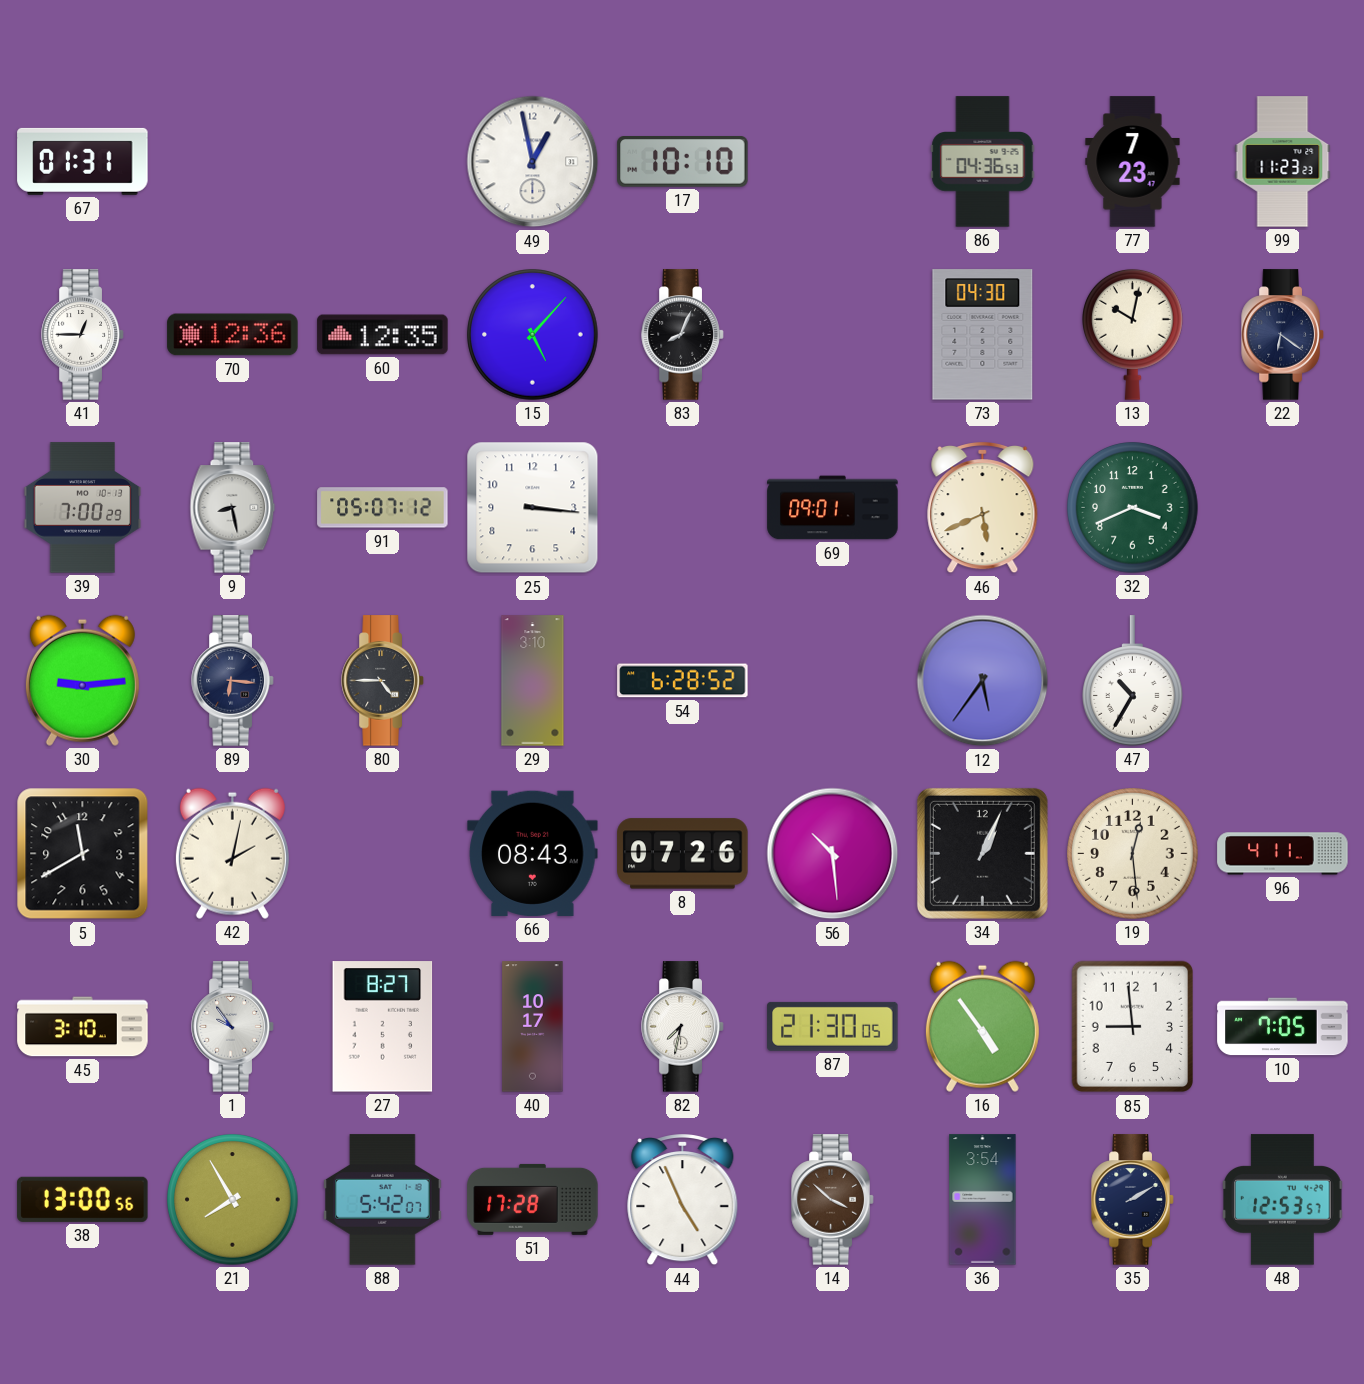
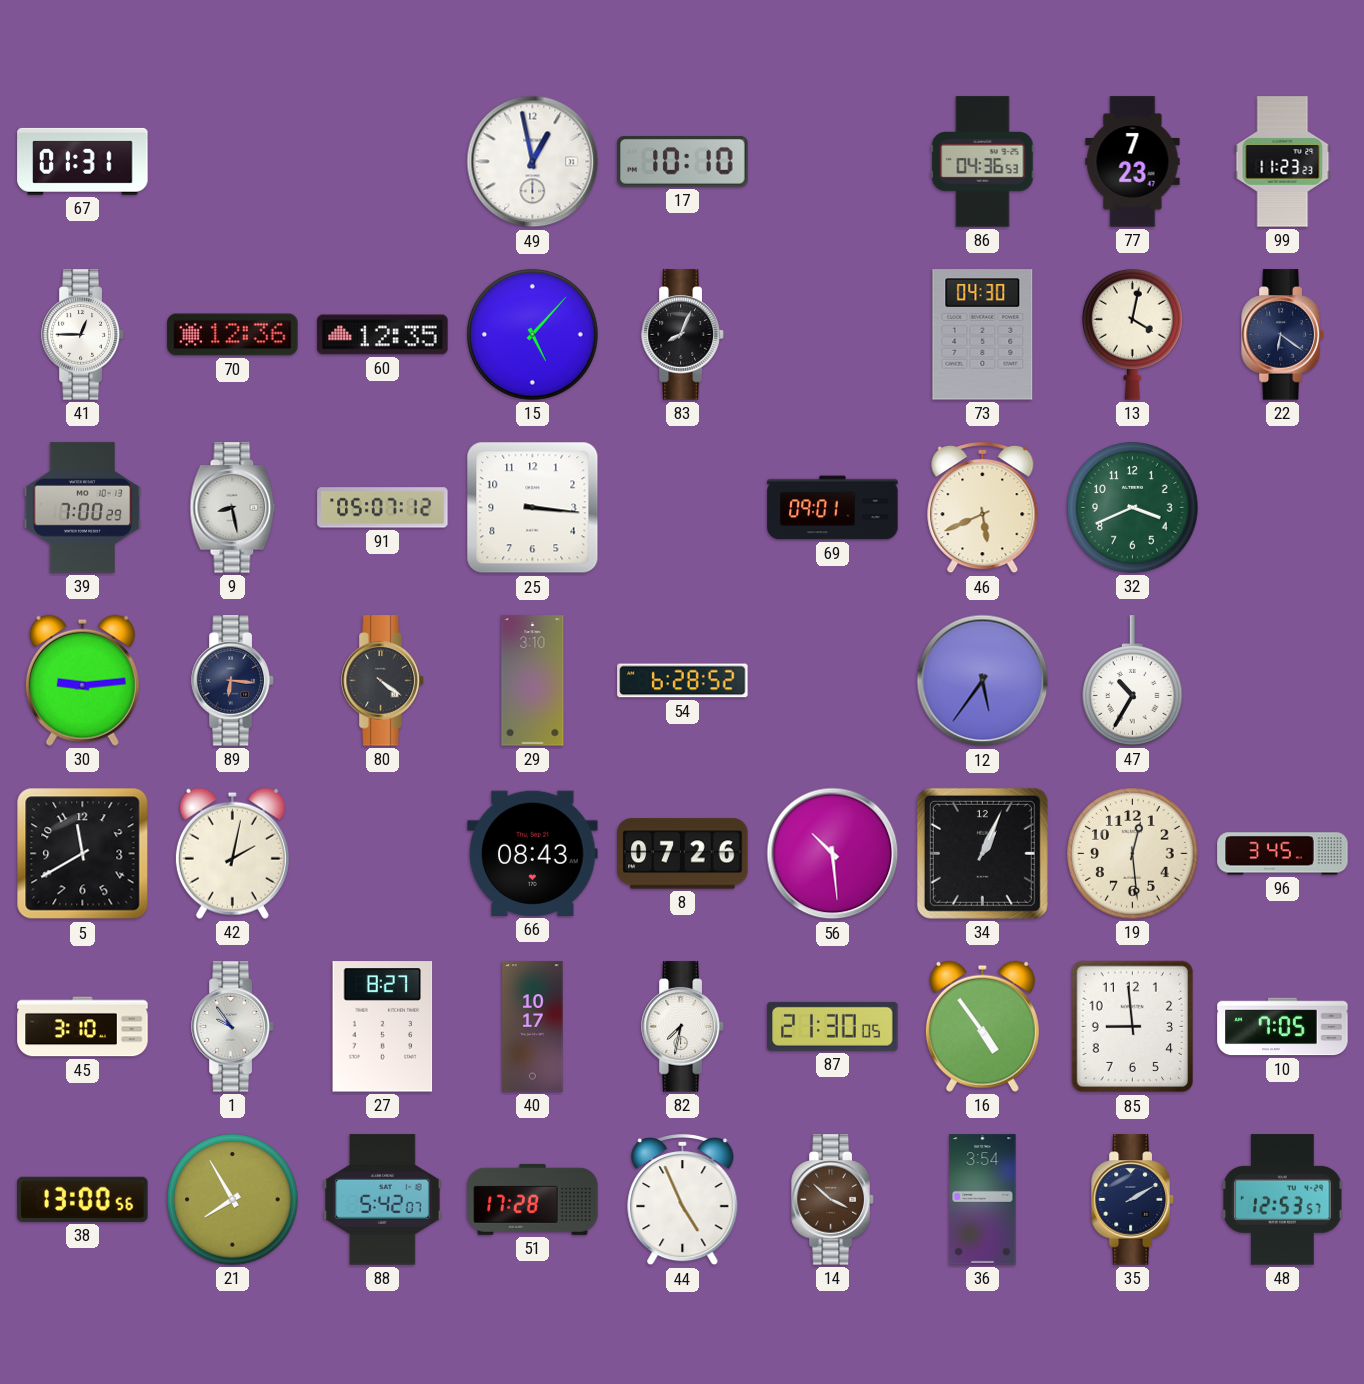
13: 10:02 -> 4:02 (1133, 334)
80: 4:45 -> 4:21 (383, 681)
96: 4:11 -> 3:45 (1283, 854)
